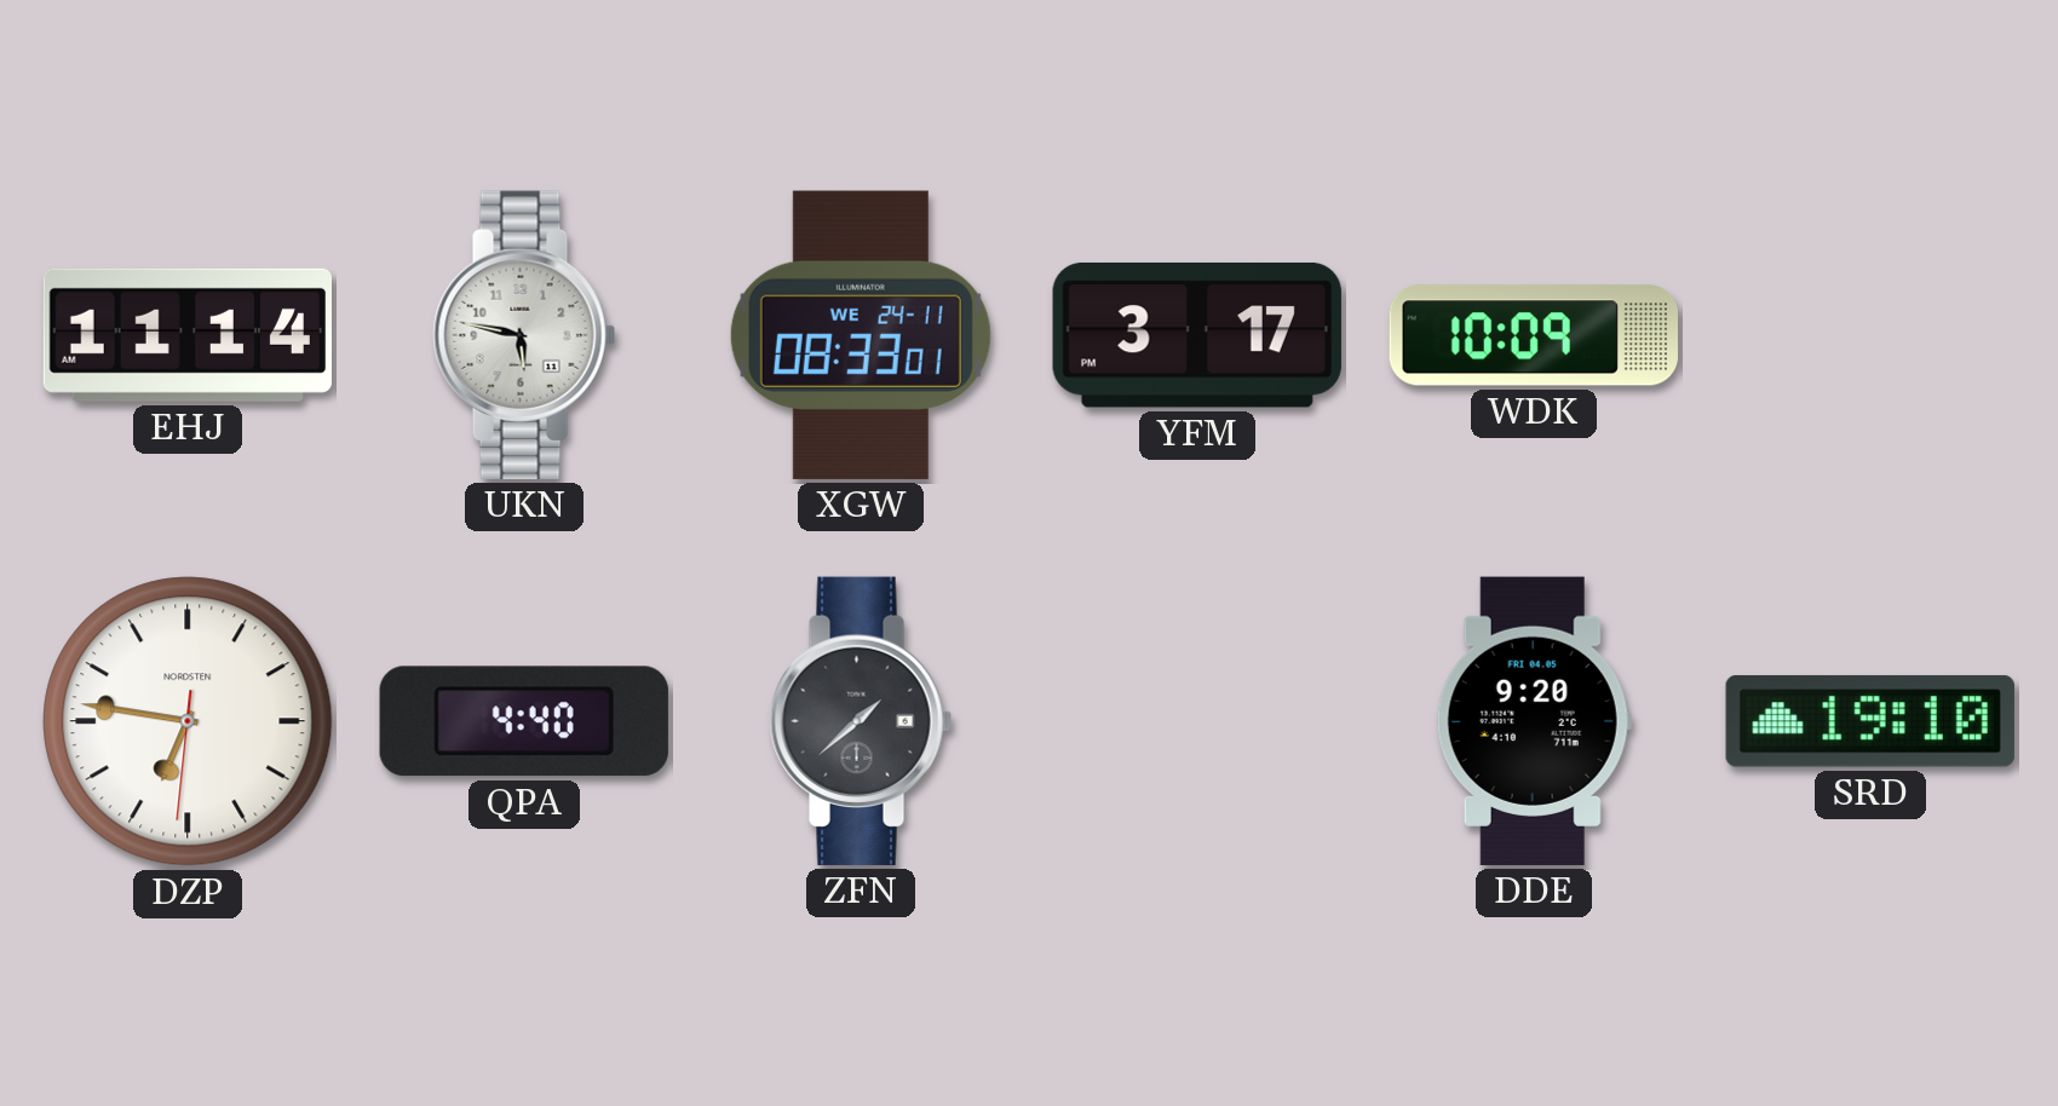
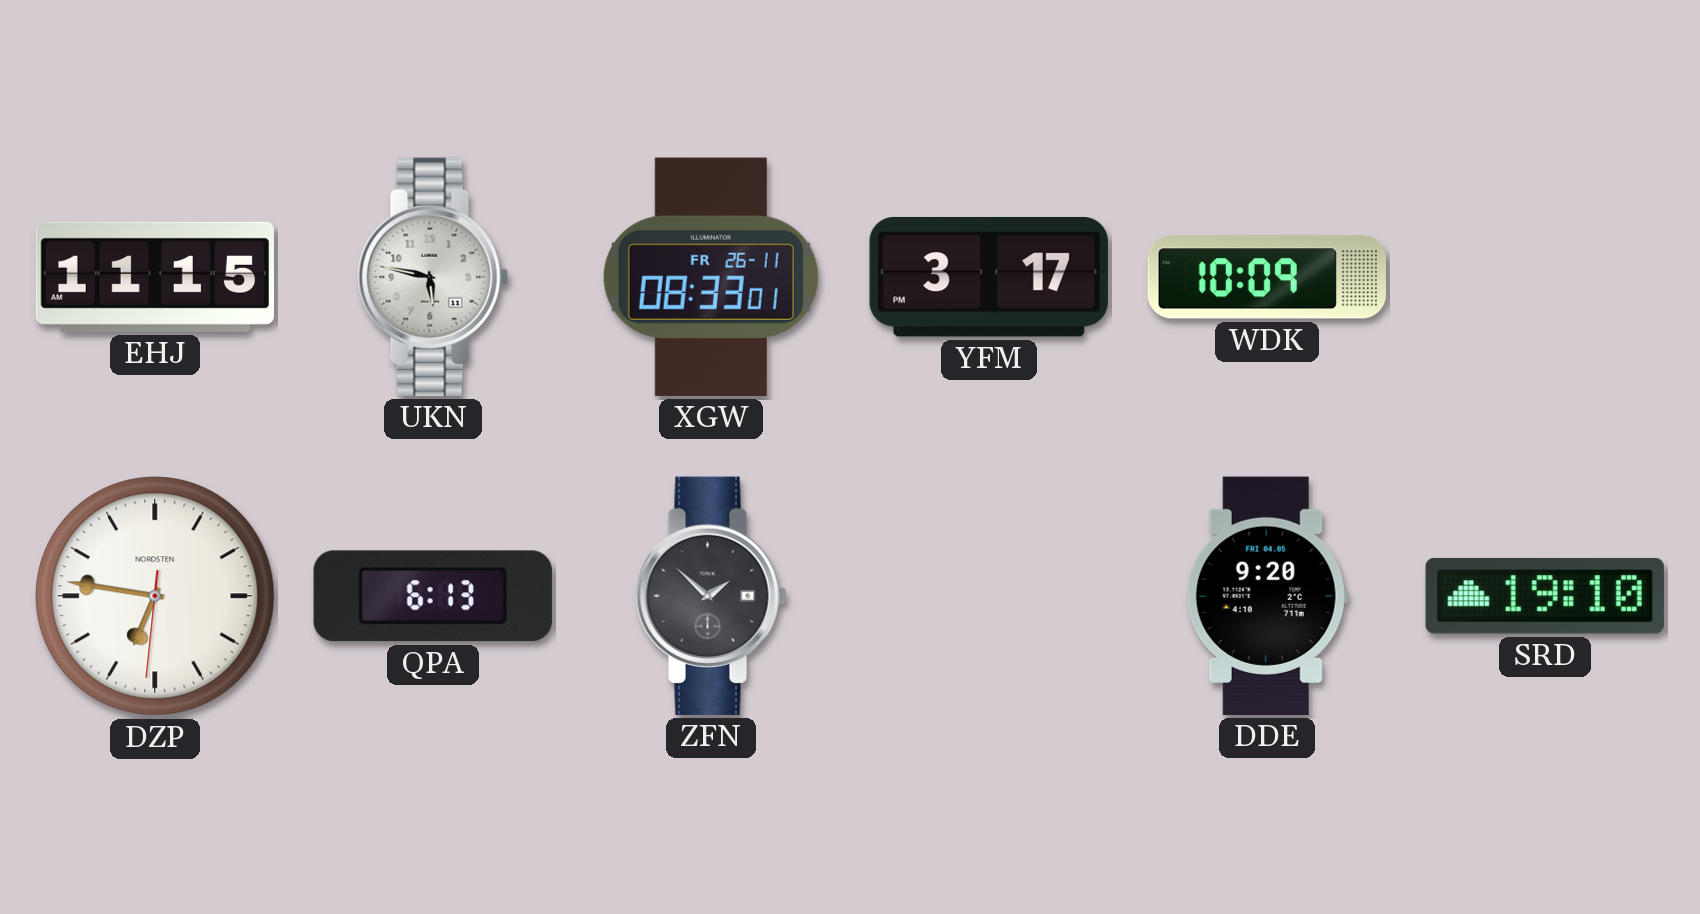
EHJ: 11:14 -> 11:15 (154, 277)
XGW date: WE 24-11 -> FR 26-11 (711, 277)
QPA: 4:40 -> 6:13 (433, 596)
ZFN: 1:38 -> 1:52 (711, 596)
